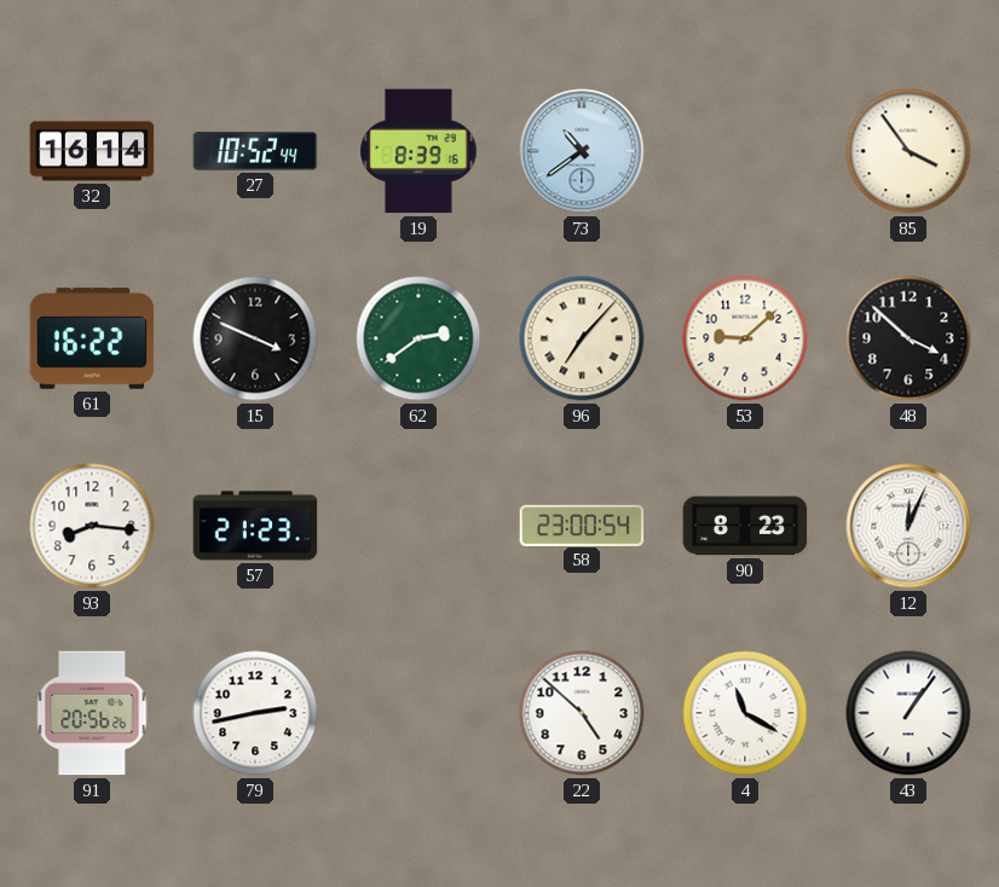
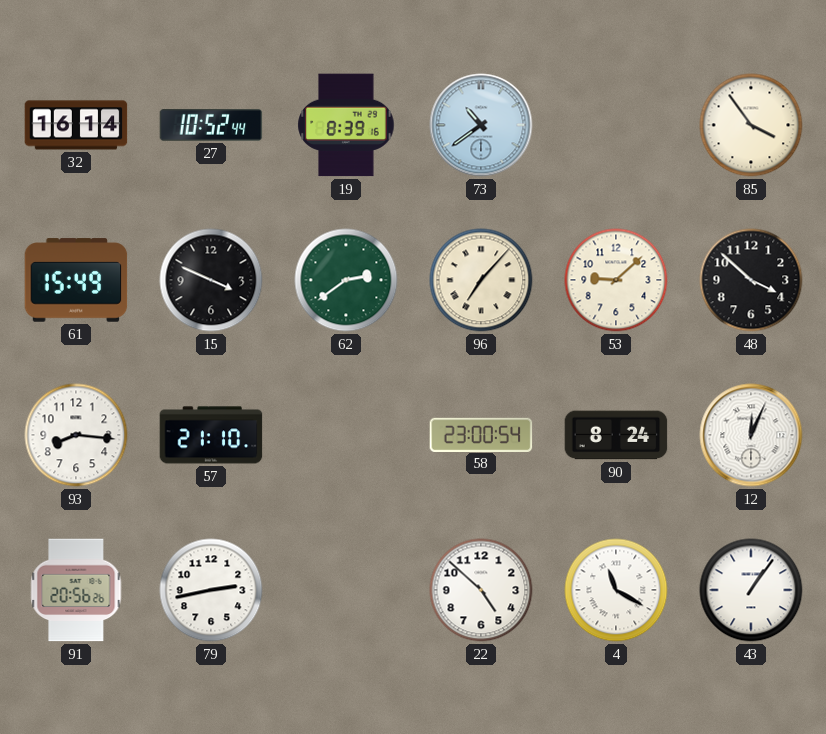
61: 16:22 -> 15:49 (76, 280)
57: 21:23 -> 21:10 (211, 435)
90: 8:23 -> 8:24 (616, 435)
